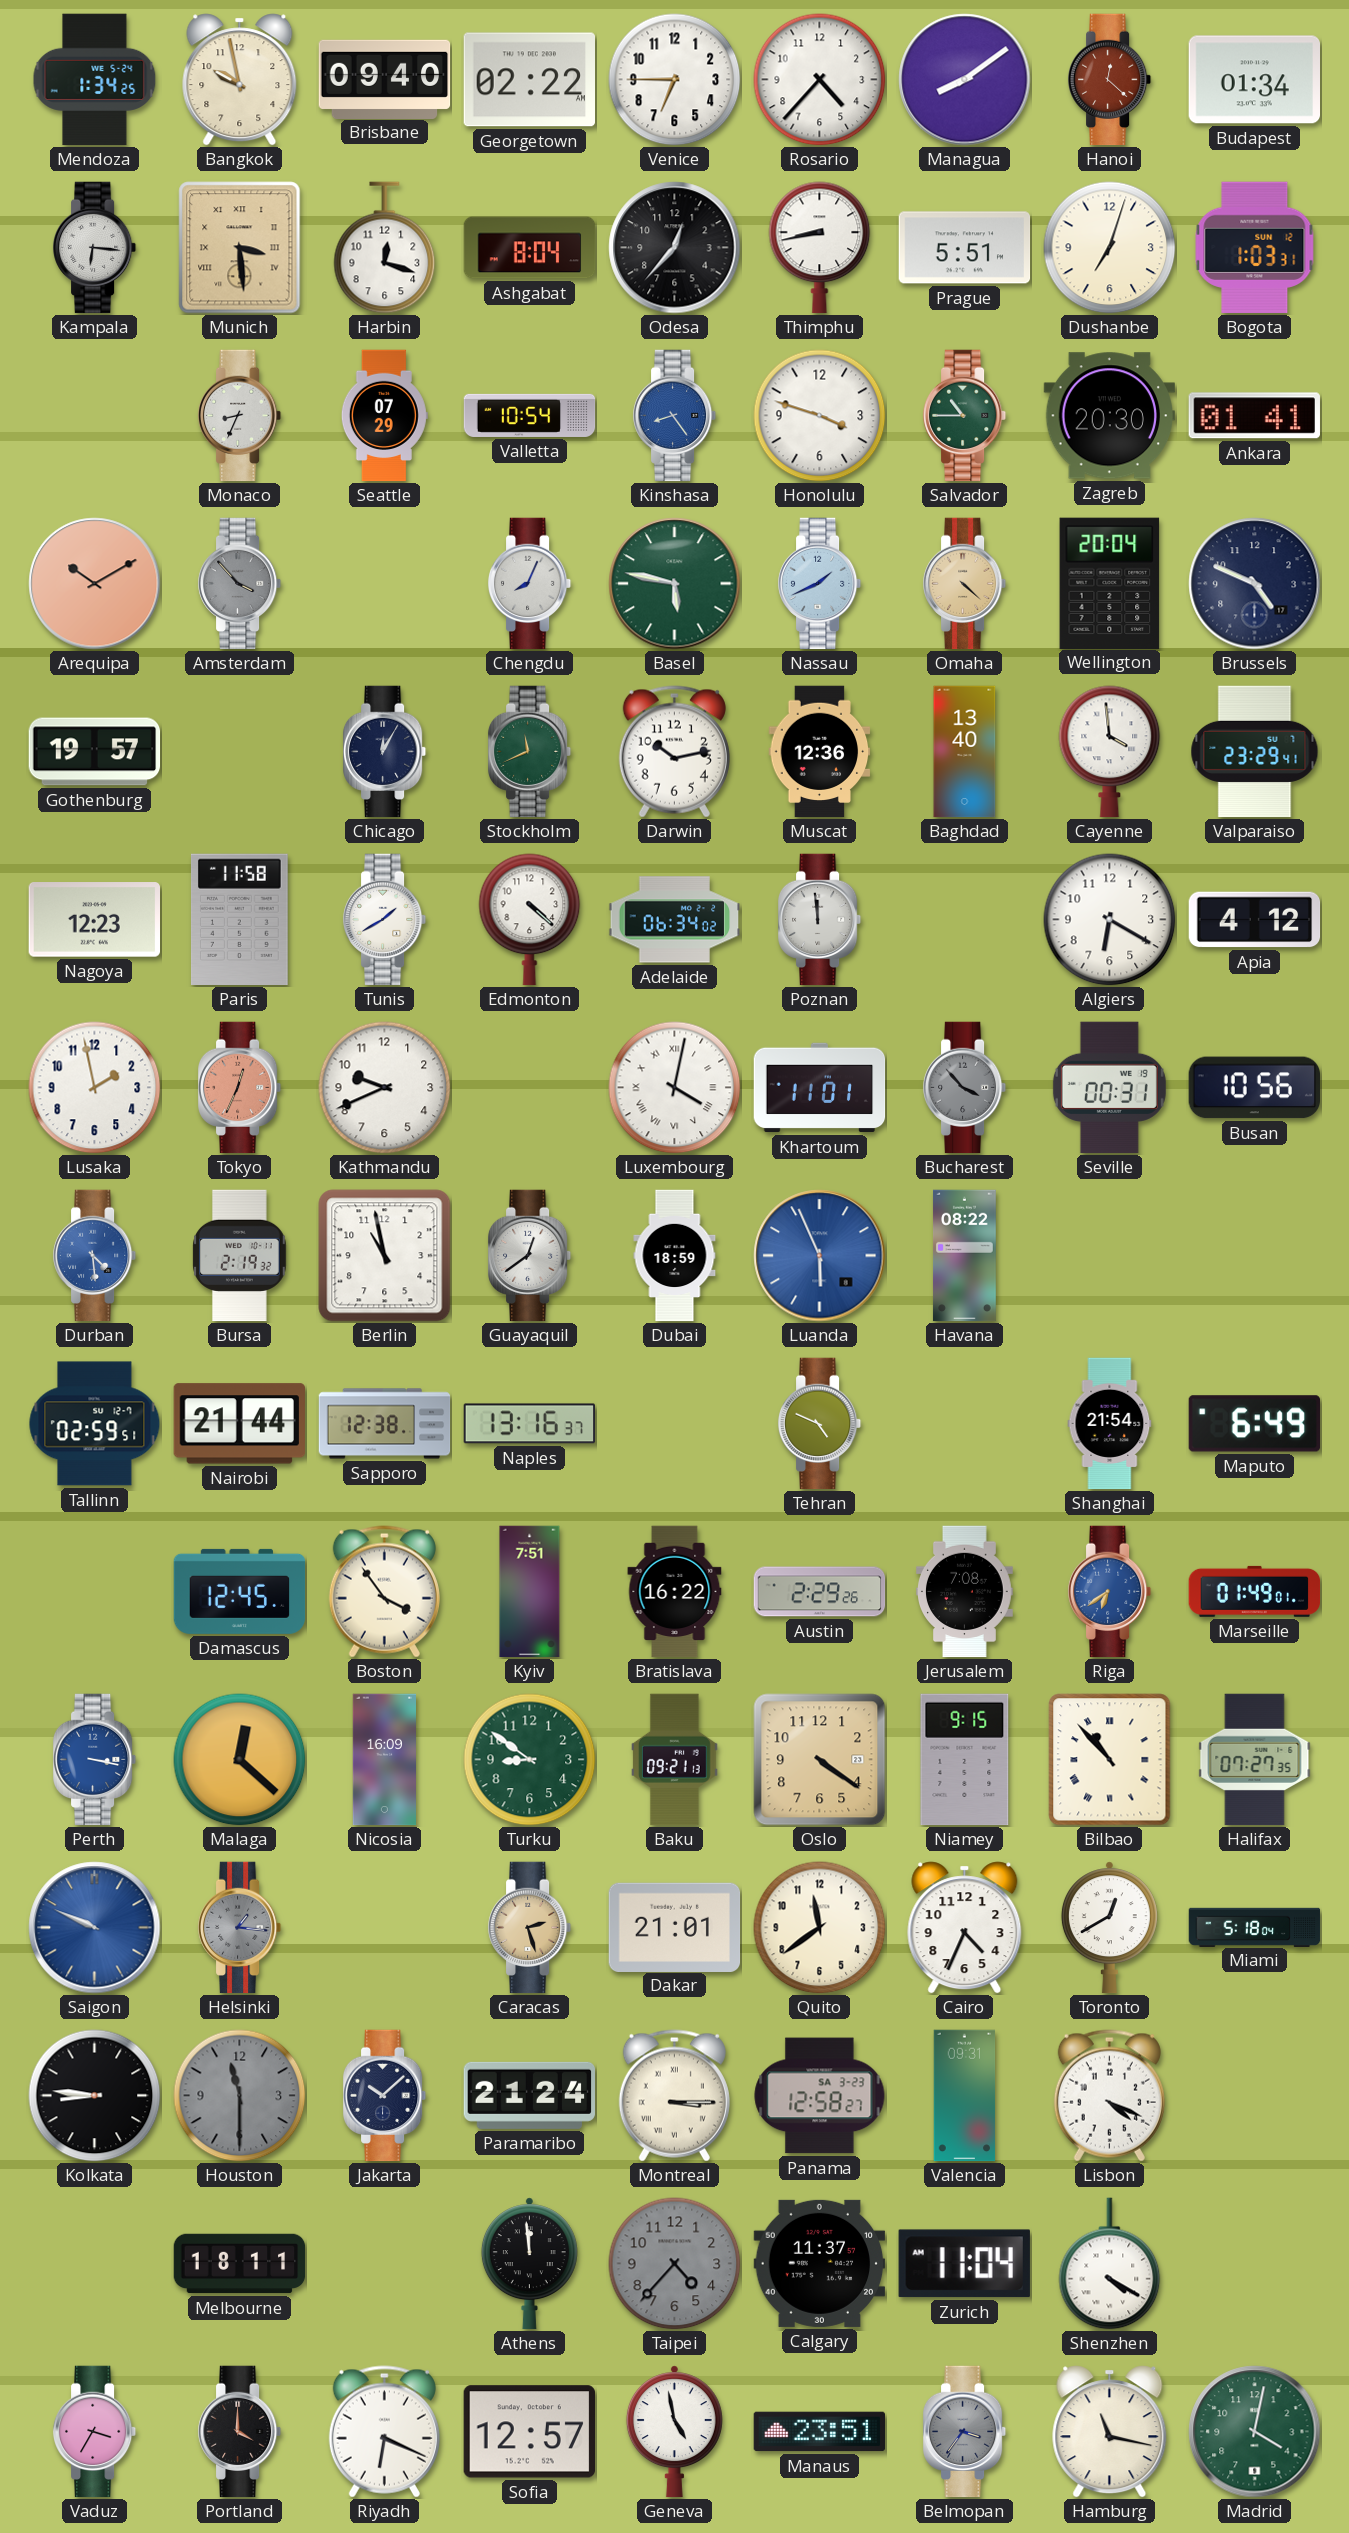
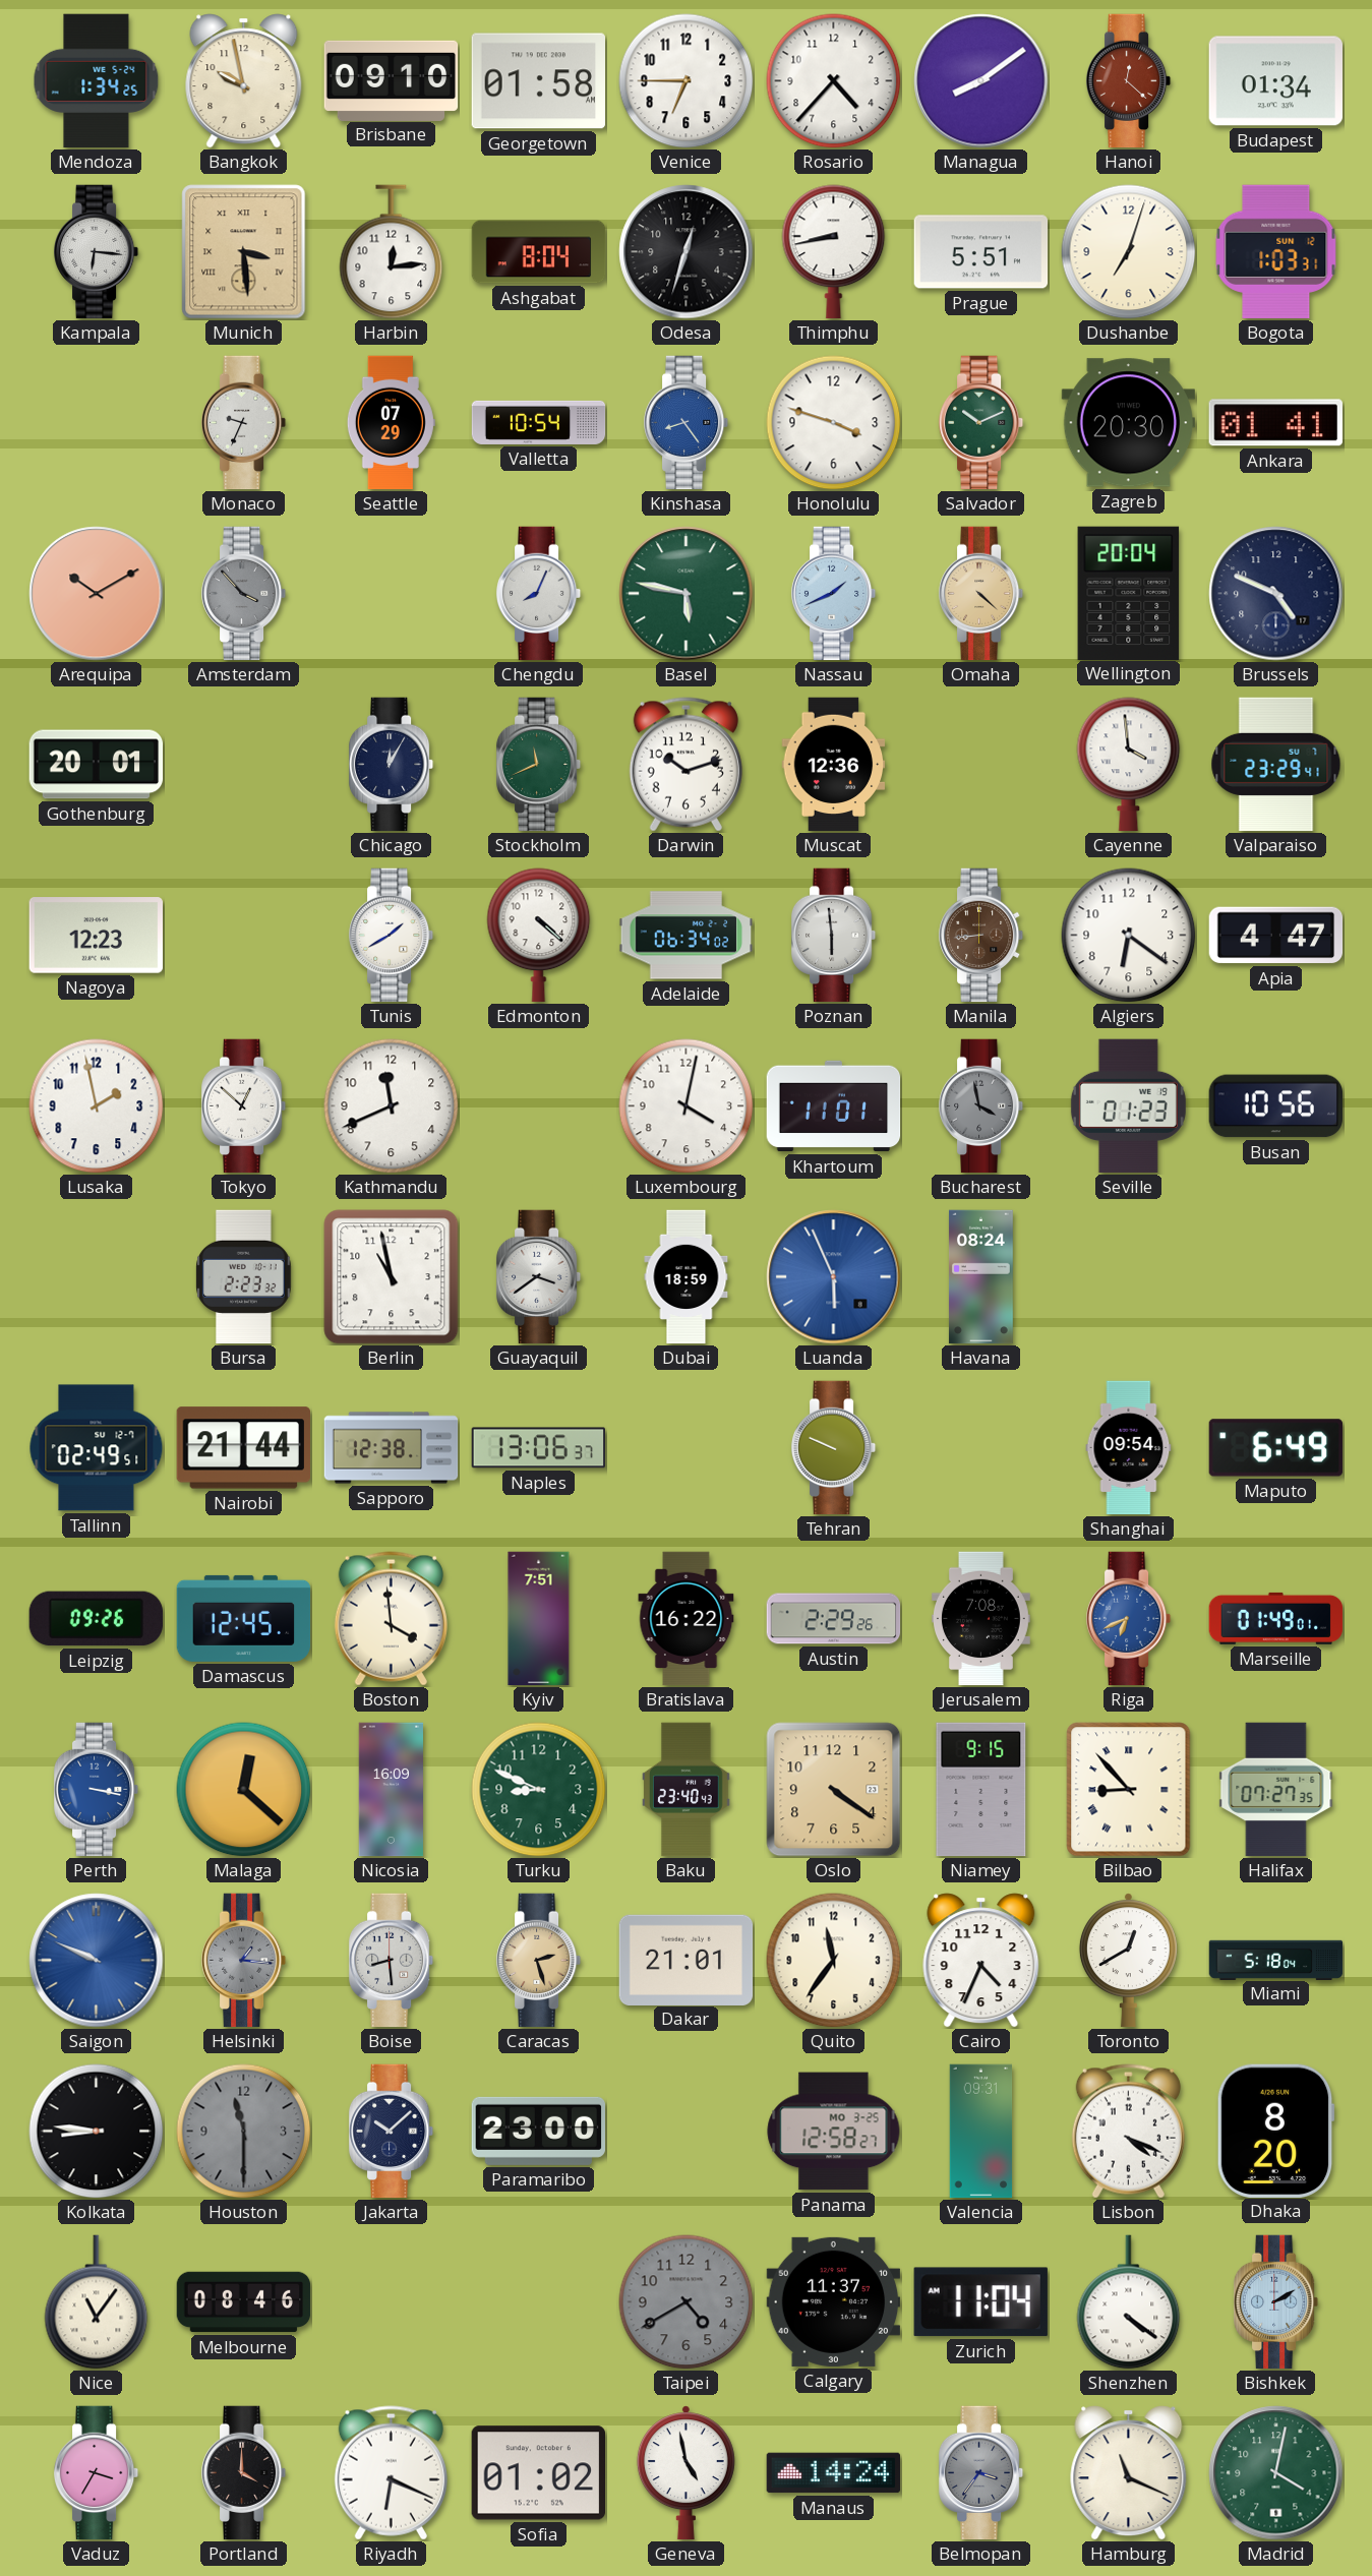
Brisbane: 09:40 -> 09:10 (392, 80)
Georgetown: 02:22 -> 01:58 (538, 81)
Harbin: 12:18 -> 12:14 (392, 252)
Odesa: 12:37 -> 12:33 (687, 252)
Monaco: 8:34 -> 9:34 (244, 423)
Salvador: 10:45 -> 10:11 (981, 423)
Gothenburg: 19:57 -> 20:01 (97, 765)
Darwin: 10:13 -> 10:12 (685, 765)
Baghdad: 13:40 -> none (965, 752)
Paris: 11:58 -> none (239, 920)
Poznan: 11:59 -> 5:59 (834, 936)
Manila: none -> 8:44 (981, 936)
Algiers: 6:20 -> 6:21 (1129, 936)
Apia: 4:12 -> 4:47 (1276, 936)
Tokyo: 12:34 -> 12:52 (244, 1106)
Tokyo dial: salmon -> white (244, 1106)
Kathmandu: 9:41 -> 11:41 (392, 1106)
Luxembourg numerals: Roman -> Arabic (687, 1106)
Bucharest: 3:53 -> 3:58 (981, 1106)
Seville: 00:31 -> 01:23 (1128, 1106)
Durban: 4:29 -> none (95, 1256)
Bursa: 2:19 -> 2:23 (244, 1277)
Guayaquil: 12:39 -> 3:39 (539, 1277)
Havana: 08:22 -> 08:24 (980, 1277)
Tallinn: 02:59 -> 02:49 (97, 1448)
Naples: 13:16 -> 13:06 (539, 1448)
Tehran: 4:49 -> 9:49 (834, 1448)
Shanghai: 21:54 -> 09:54 (1129, 1448)
Leipzig: none -> 09:26 (96, 1619)
Boston: 3:54 -> 3:59 (391, 1619)
Riga: 6:39 -> 6:41 (1129, 1619)
Turku: 8:51 -> 8:49 (539, 1790)
Baku: 09:21 -> 23:40 (685, 1790)
Bilbao: 10:53 -> 8:53 (1129, 1790)
Boise: none -> 8:29 (392, 1961)
Quito: 11:39 -> 11:36 (834, 1961)
Paramaribo: 21:24 -> 23:00 (539, 2131)
Montreal: 3:15 -> none (674, 2096)
Panama date: SA 3-23 -> MO 3-25 (834, 2132)
Dhaka: none -> 8:20 (1275, 2131)
Nice: none -> 11:06 (97, 2302)
Melbourne: 18:11 -> 08:46 (244, 2302)
Athens: 11:59 -> none (529, 2264)
Taipei: 4:37 -> 4:40 (687, 2302)
Shenzhen: 4:20 -> 4:21 (1129, 2302)
Bishkek: none -> 2:10 (1276, 2302)
Sofia: 12:57 -> 01:02 (538, 2473)
Manaus: 23:51 -> 14:24 (834, 2473)
Hamburg: 11:17 -> 11:19 (1129, 2473)
